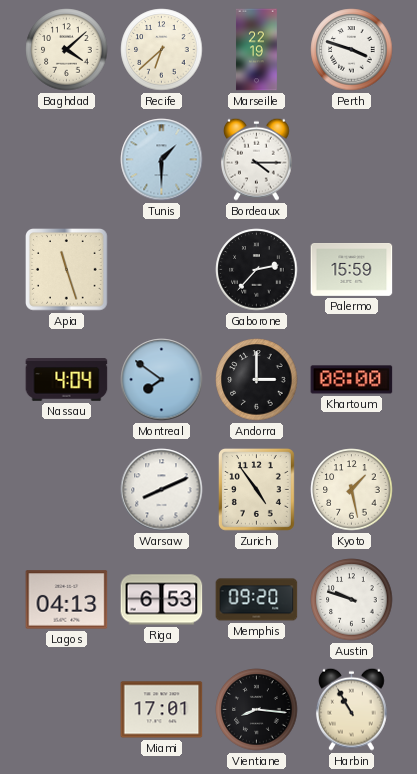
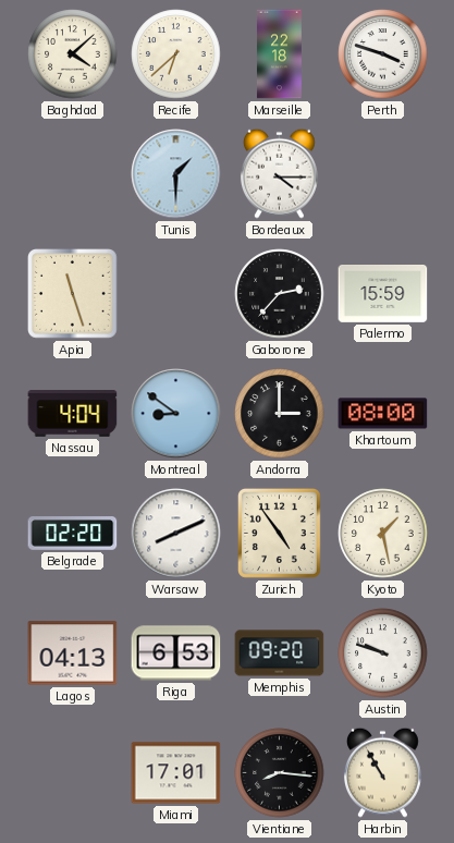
Marseille: 22:19 -> 22:18 (280, 54)
Montreal: 7:51 -> 8:51 (176, 414)
Belgrade: none -> 02:20 (73, 534)
